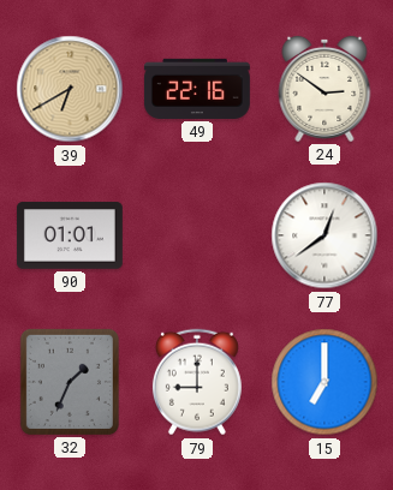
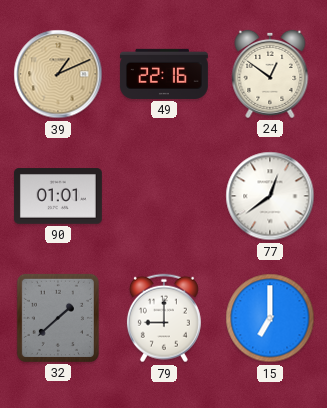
39: 6:40 -> 1:11 (58, 74)
24: 2:51 -> 12:51 (270, 74)
32: 1:34 -> 1:38 (58, 318)
